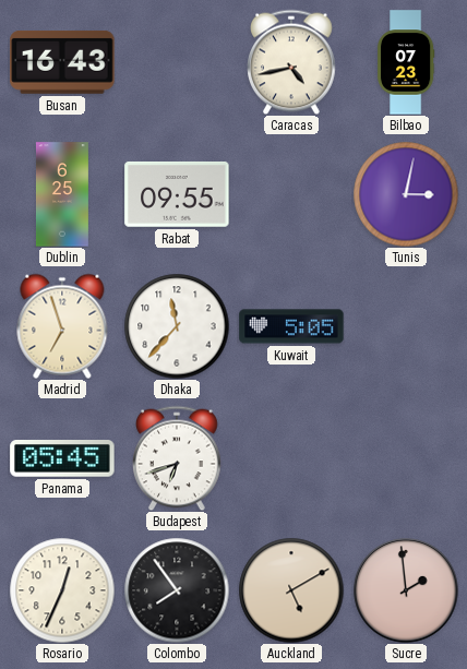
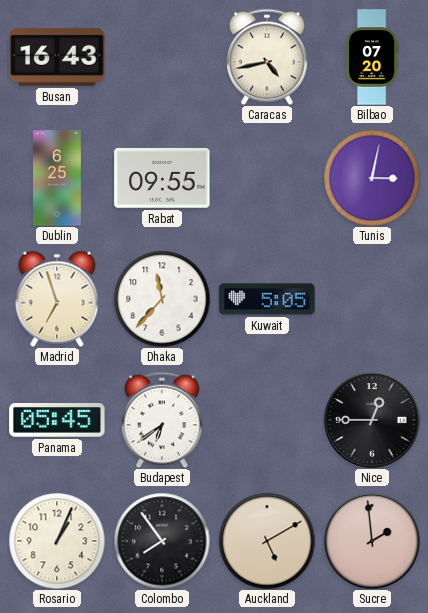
Bilbao: 07:23 -> 07:20 (372, 57)
Budapest: 6:42 -> 6:39 (163, 420)
Nice: none -> 12:45 (372, 420)
Rosario: 12:34 -> 1:04 (57, 541)
